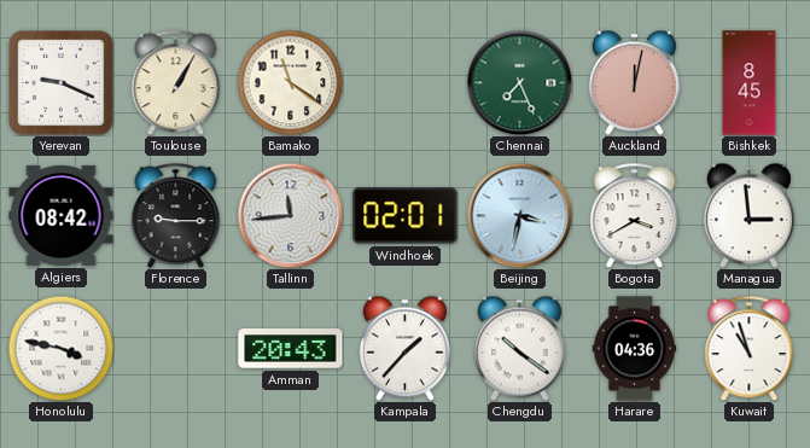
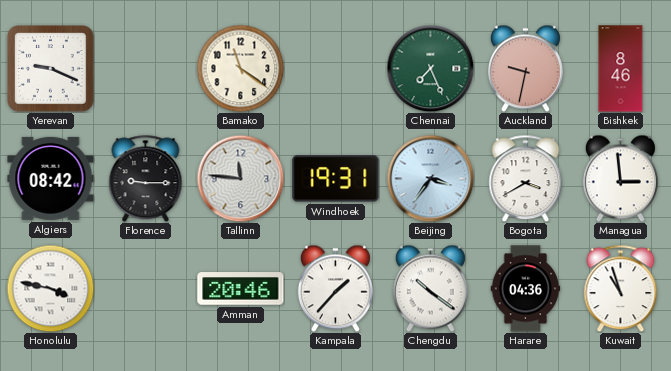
Toulouse: 1:05 -> none (176, 82)
Auckland: 12:02 -> 9:32 (525, 68)
Bishkek: 8:45 -> 8:46 (621, 69)
Tallinn: 11:44 -> 11:46 (240, 178)
Windhoek: 02:01 -> 19:31 (336, 179)
Beijing: 3:32 -> 3:36 (430, 178)
Amman: 20:43 -> 20:46 (241, 289)
